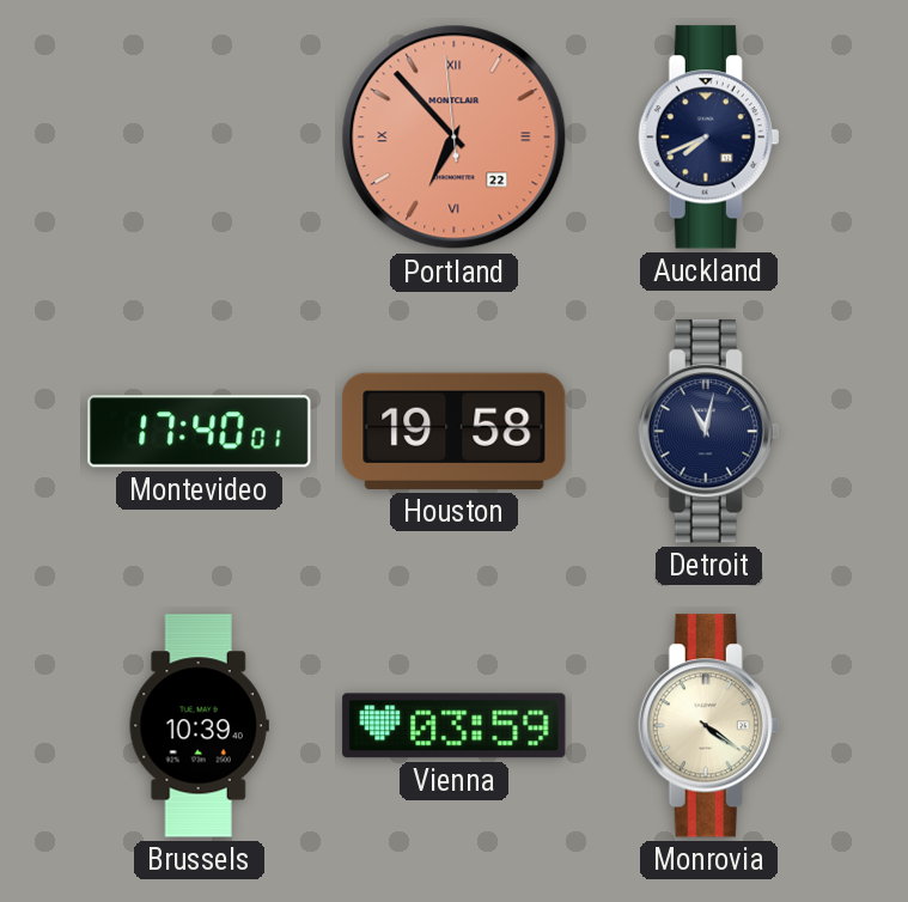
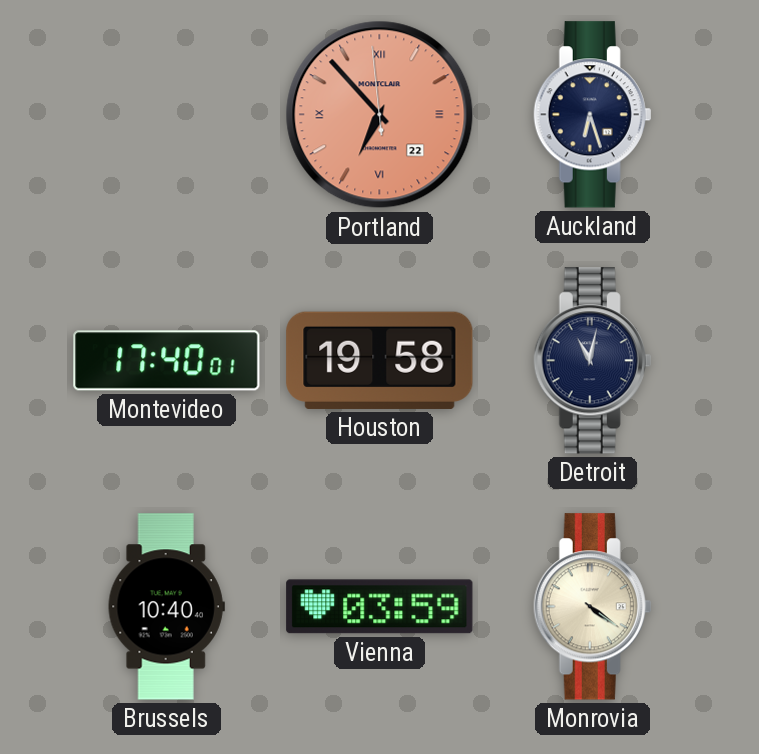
Auckland: 7:41 -> 6:27 (593, 115)
Brussels: 10:39 -> 10:40 (166, 607)
